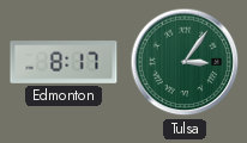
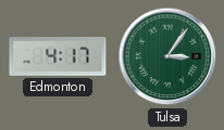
Edmonton: 8:17 -> 4:17 (58, 56)
